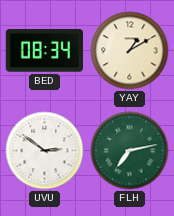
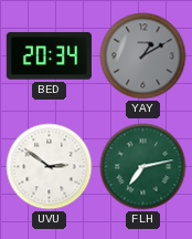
BED: 08:34 -> 20:34 (49, 56)
YAY dial: cream -> grey (143, 56)
